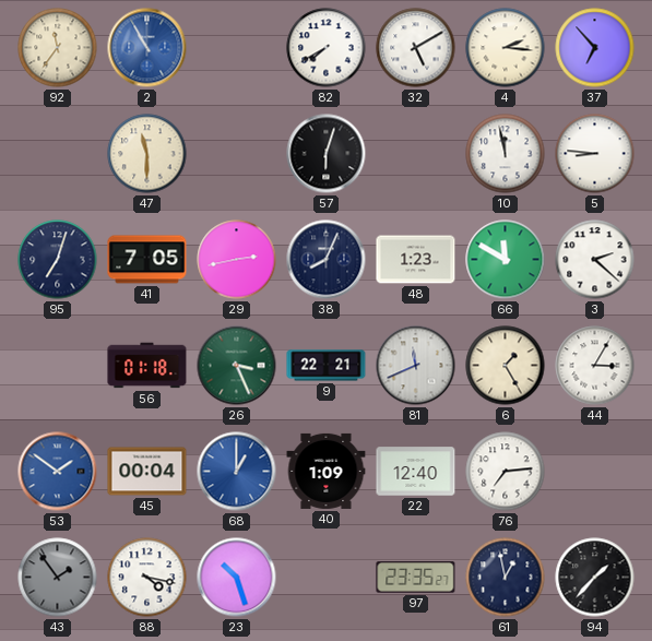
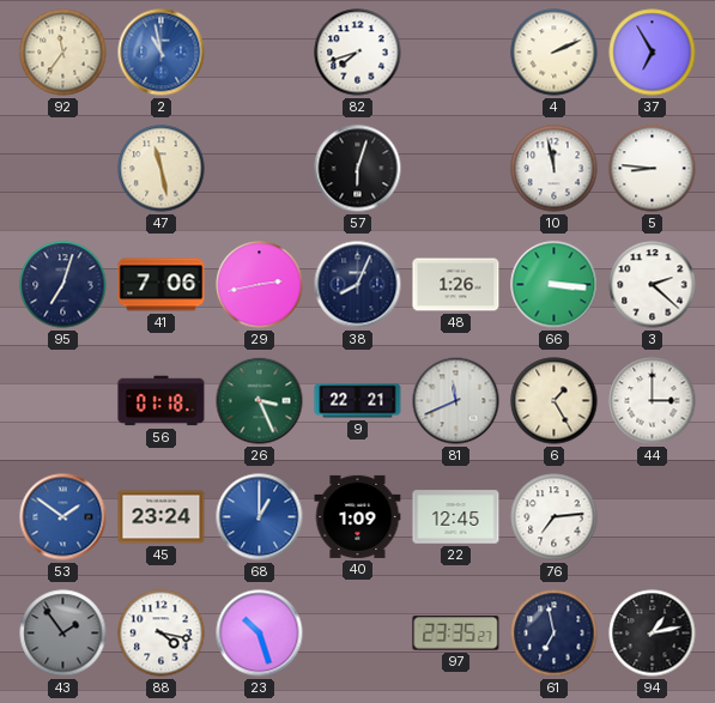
2: 10:55 -> 10:58 (162, 53)
82: 7:40 -> 7:42 (358, 53)
32: 5:10 -> none (416, 48)
4: 2:16 -> 2:11 (555, 53)
37: 6:53 -> 6:55 (653, 53)
47: 11:30 -> 11:28 (162, 169)
41: 7:05 -> 7:06 (162, 285)
48: 1:23 -> 1:26 (456, 285)
66: 11:50 -> 3:16 (555, 285)
44: 3:05 -> 3:00 (653, 401)
45: 00:04 -> 23:24 (162, 517)
22: 12:40 -> 12:45 (456, 517)
61: 12:58 -> 6:58 (555, 634)
94: 1:37 -> 1:13 (653, 634)
